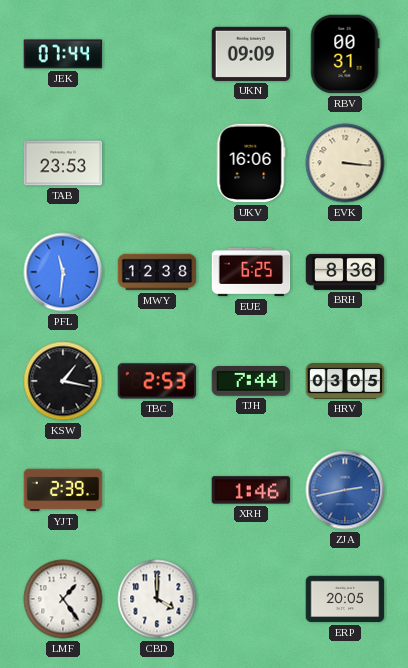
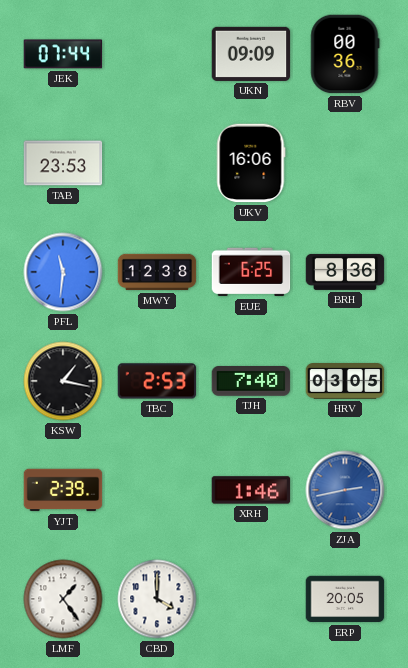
RBV: 00:31 -> 00:36 (345, 54)
EVK: 3:16 -> none (345, 163)
TJH: 7:44 -> 7:40 (251, 382)
